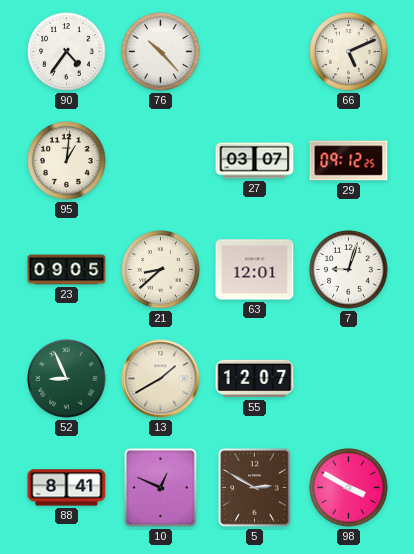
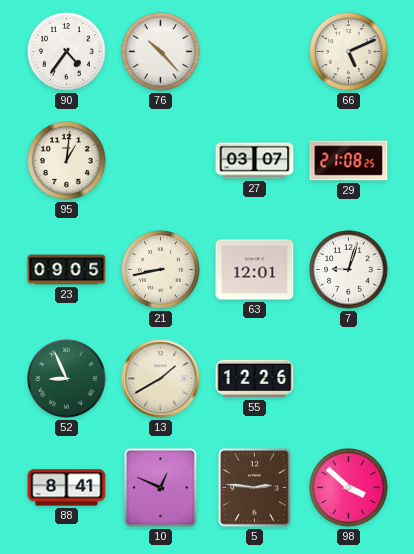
29: 09:12 -> 21:08 (349, 161)
21: 8:38 -> 8:43 (161, 270)
55: 12:07 -> 12:26 (255, 379)
5: 2:50 -> 2:46 (255, 488)
98: 3:50 -> 3:52 (349, 488)
